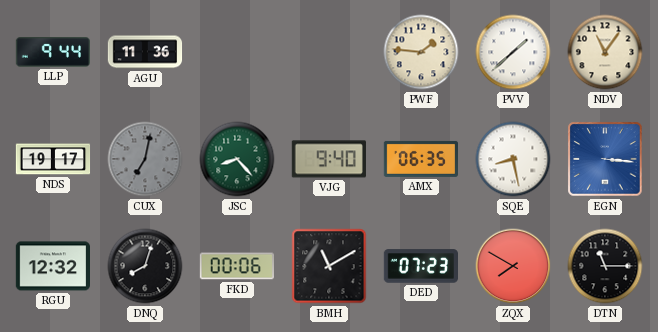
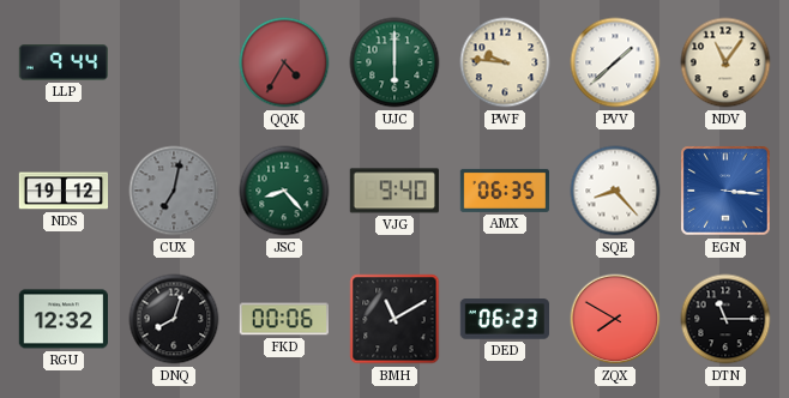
AGU: 11:36 -> none (145, 52)
QQK: none -> 4:35 (284, 62)
UJC: none -> 6:00 (394, 62)
PWF: 1:46 -> 9:46 (505, 62)
NDS: 19:17 -> 19:12 (64, 191)
SQE: 8:28 -> 8:23 (615, 191)
DED: 07:23 -> 06:23 (504, 319)
